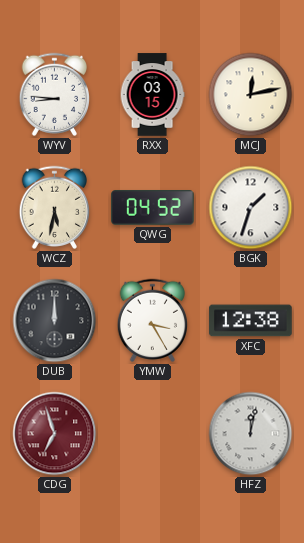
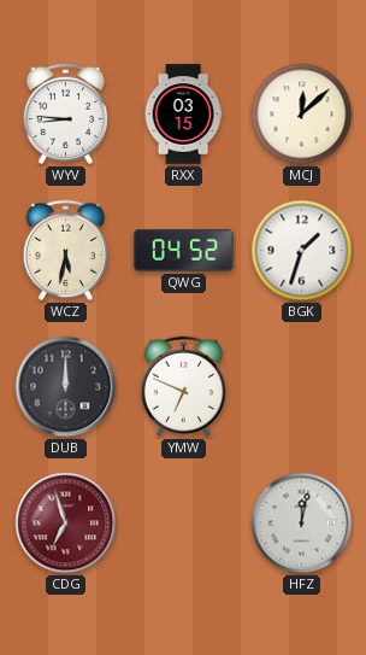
MCJ: 12:13 -> 12:08 (302, 115)
YMW: 3:25 -> 6:49 (184, 386)
XFC: 12:38 -> none (251, 321)
